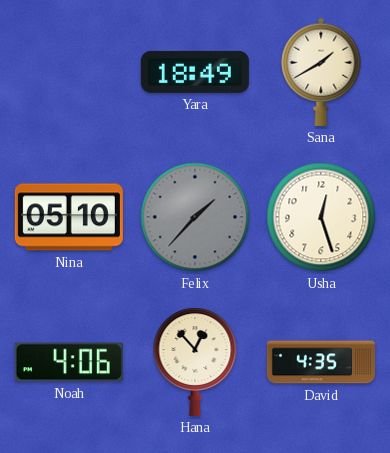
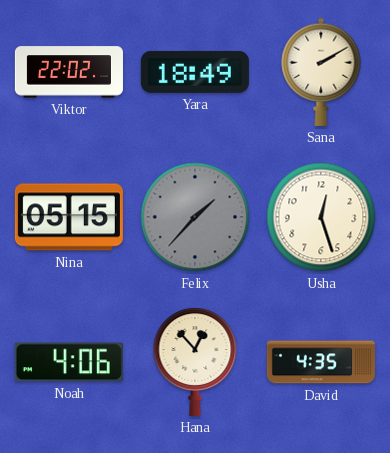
Viktor: none -> 22:02 (69, 72)
Sana: 1:40 -> 2:10 (321, 72)
Nina: 05:10 -> 05:15 (69, 217)
